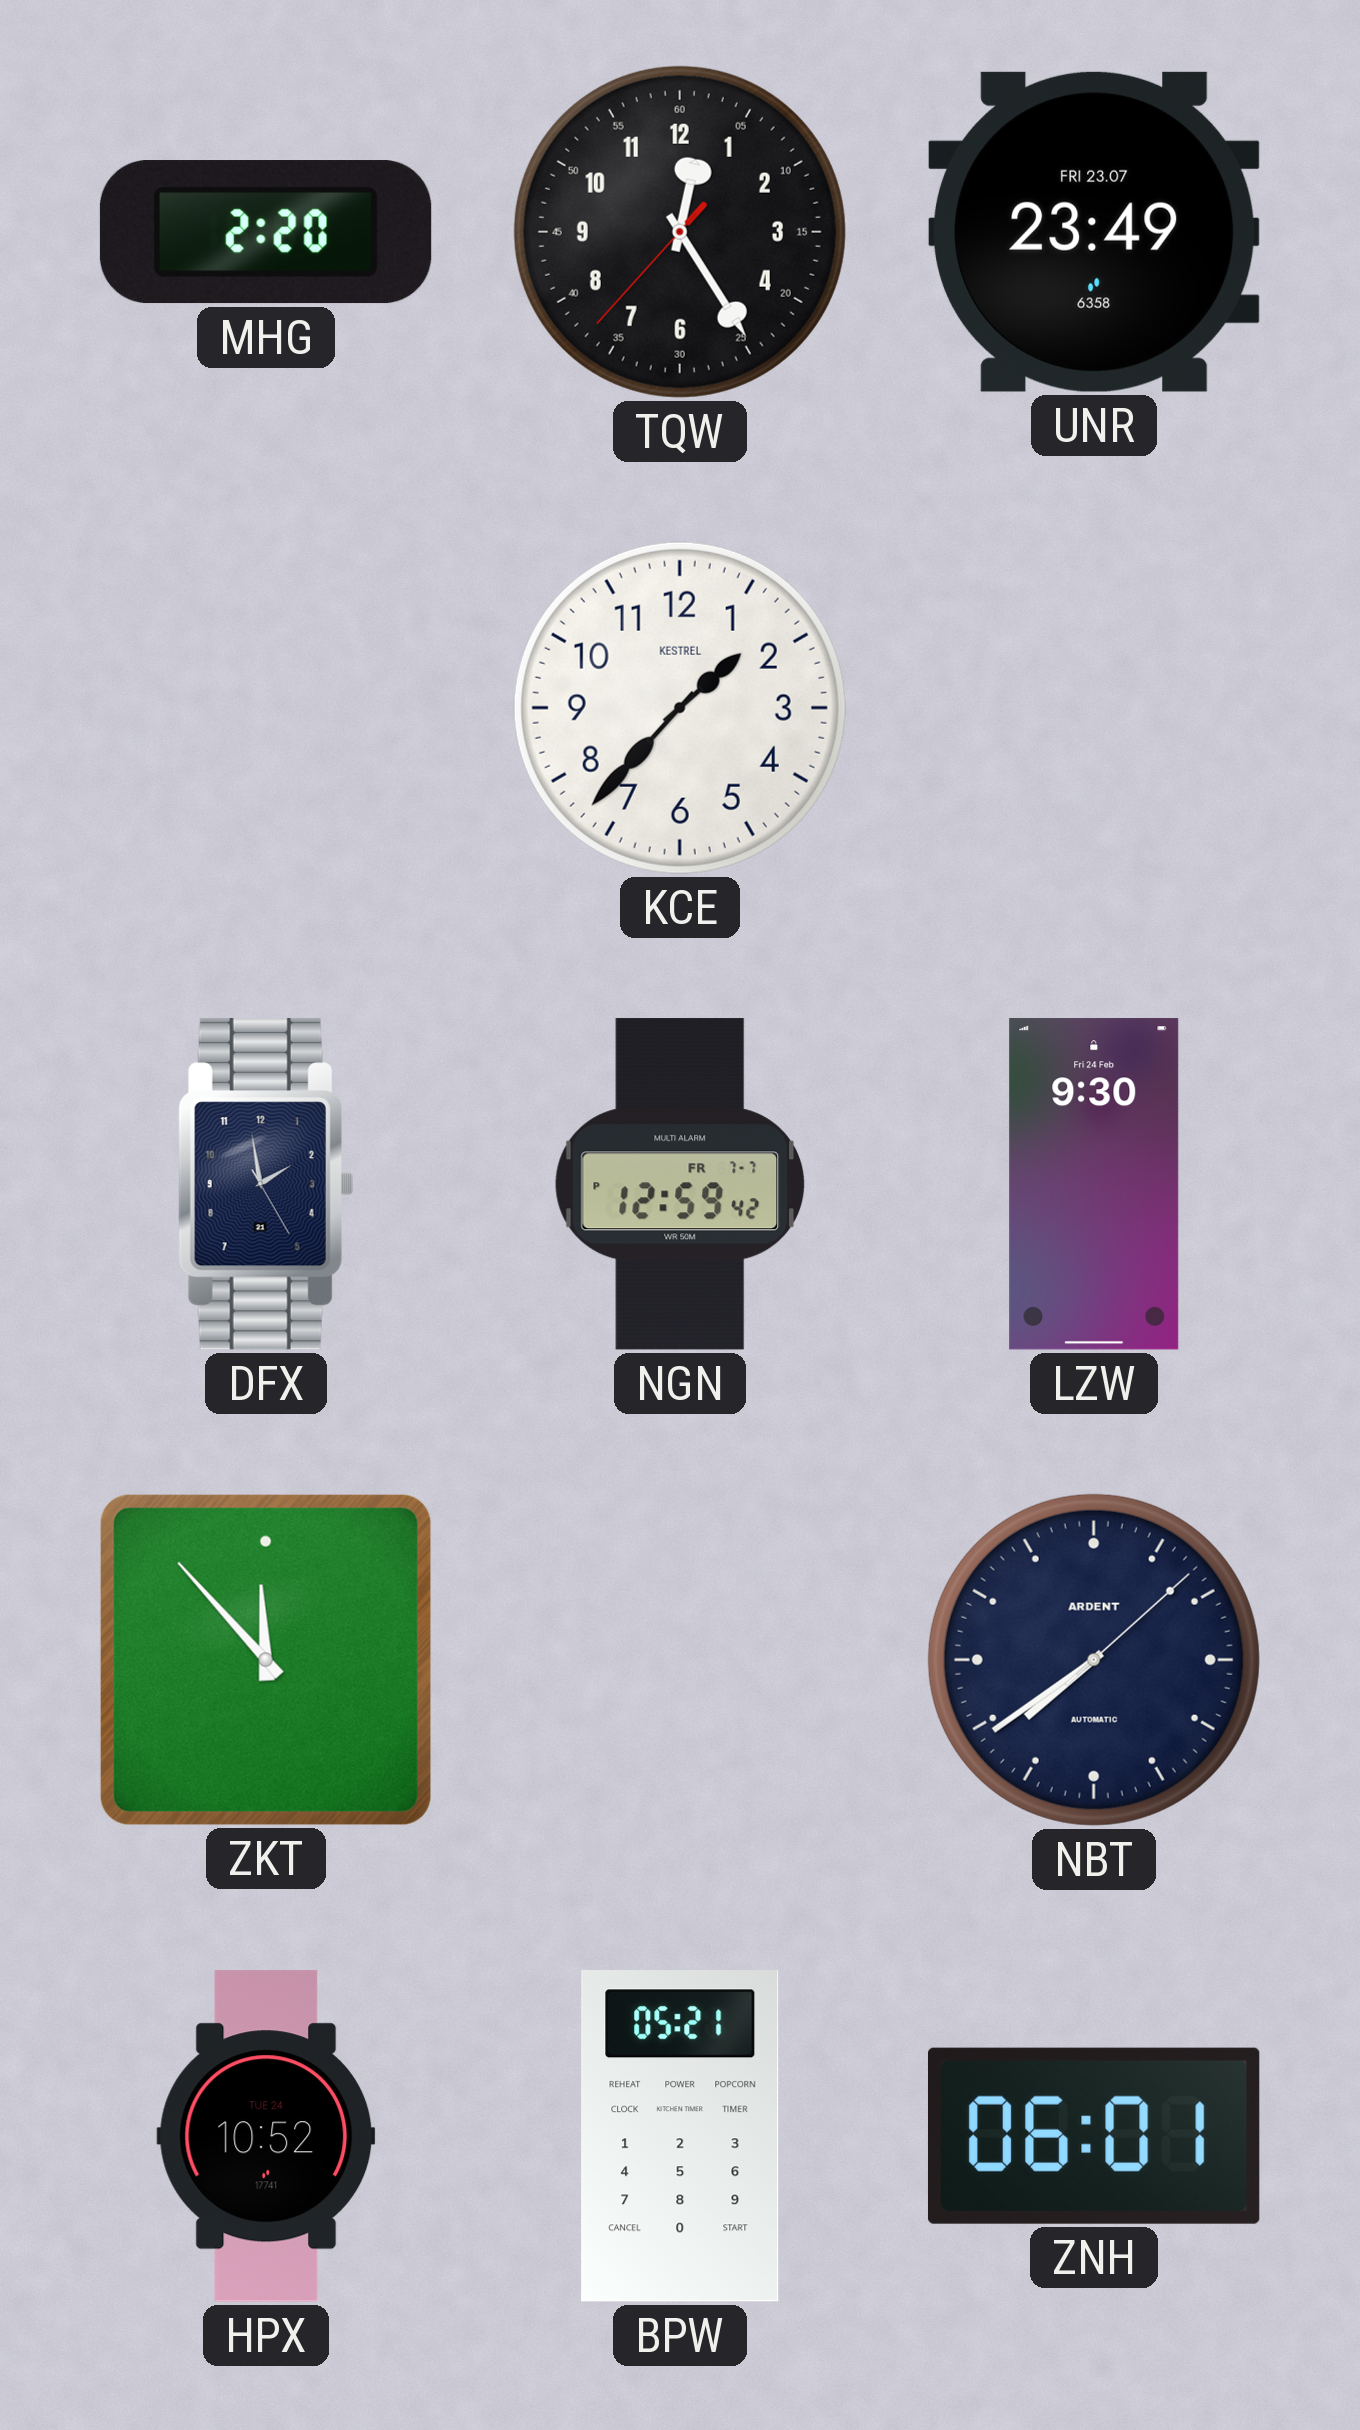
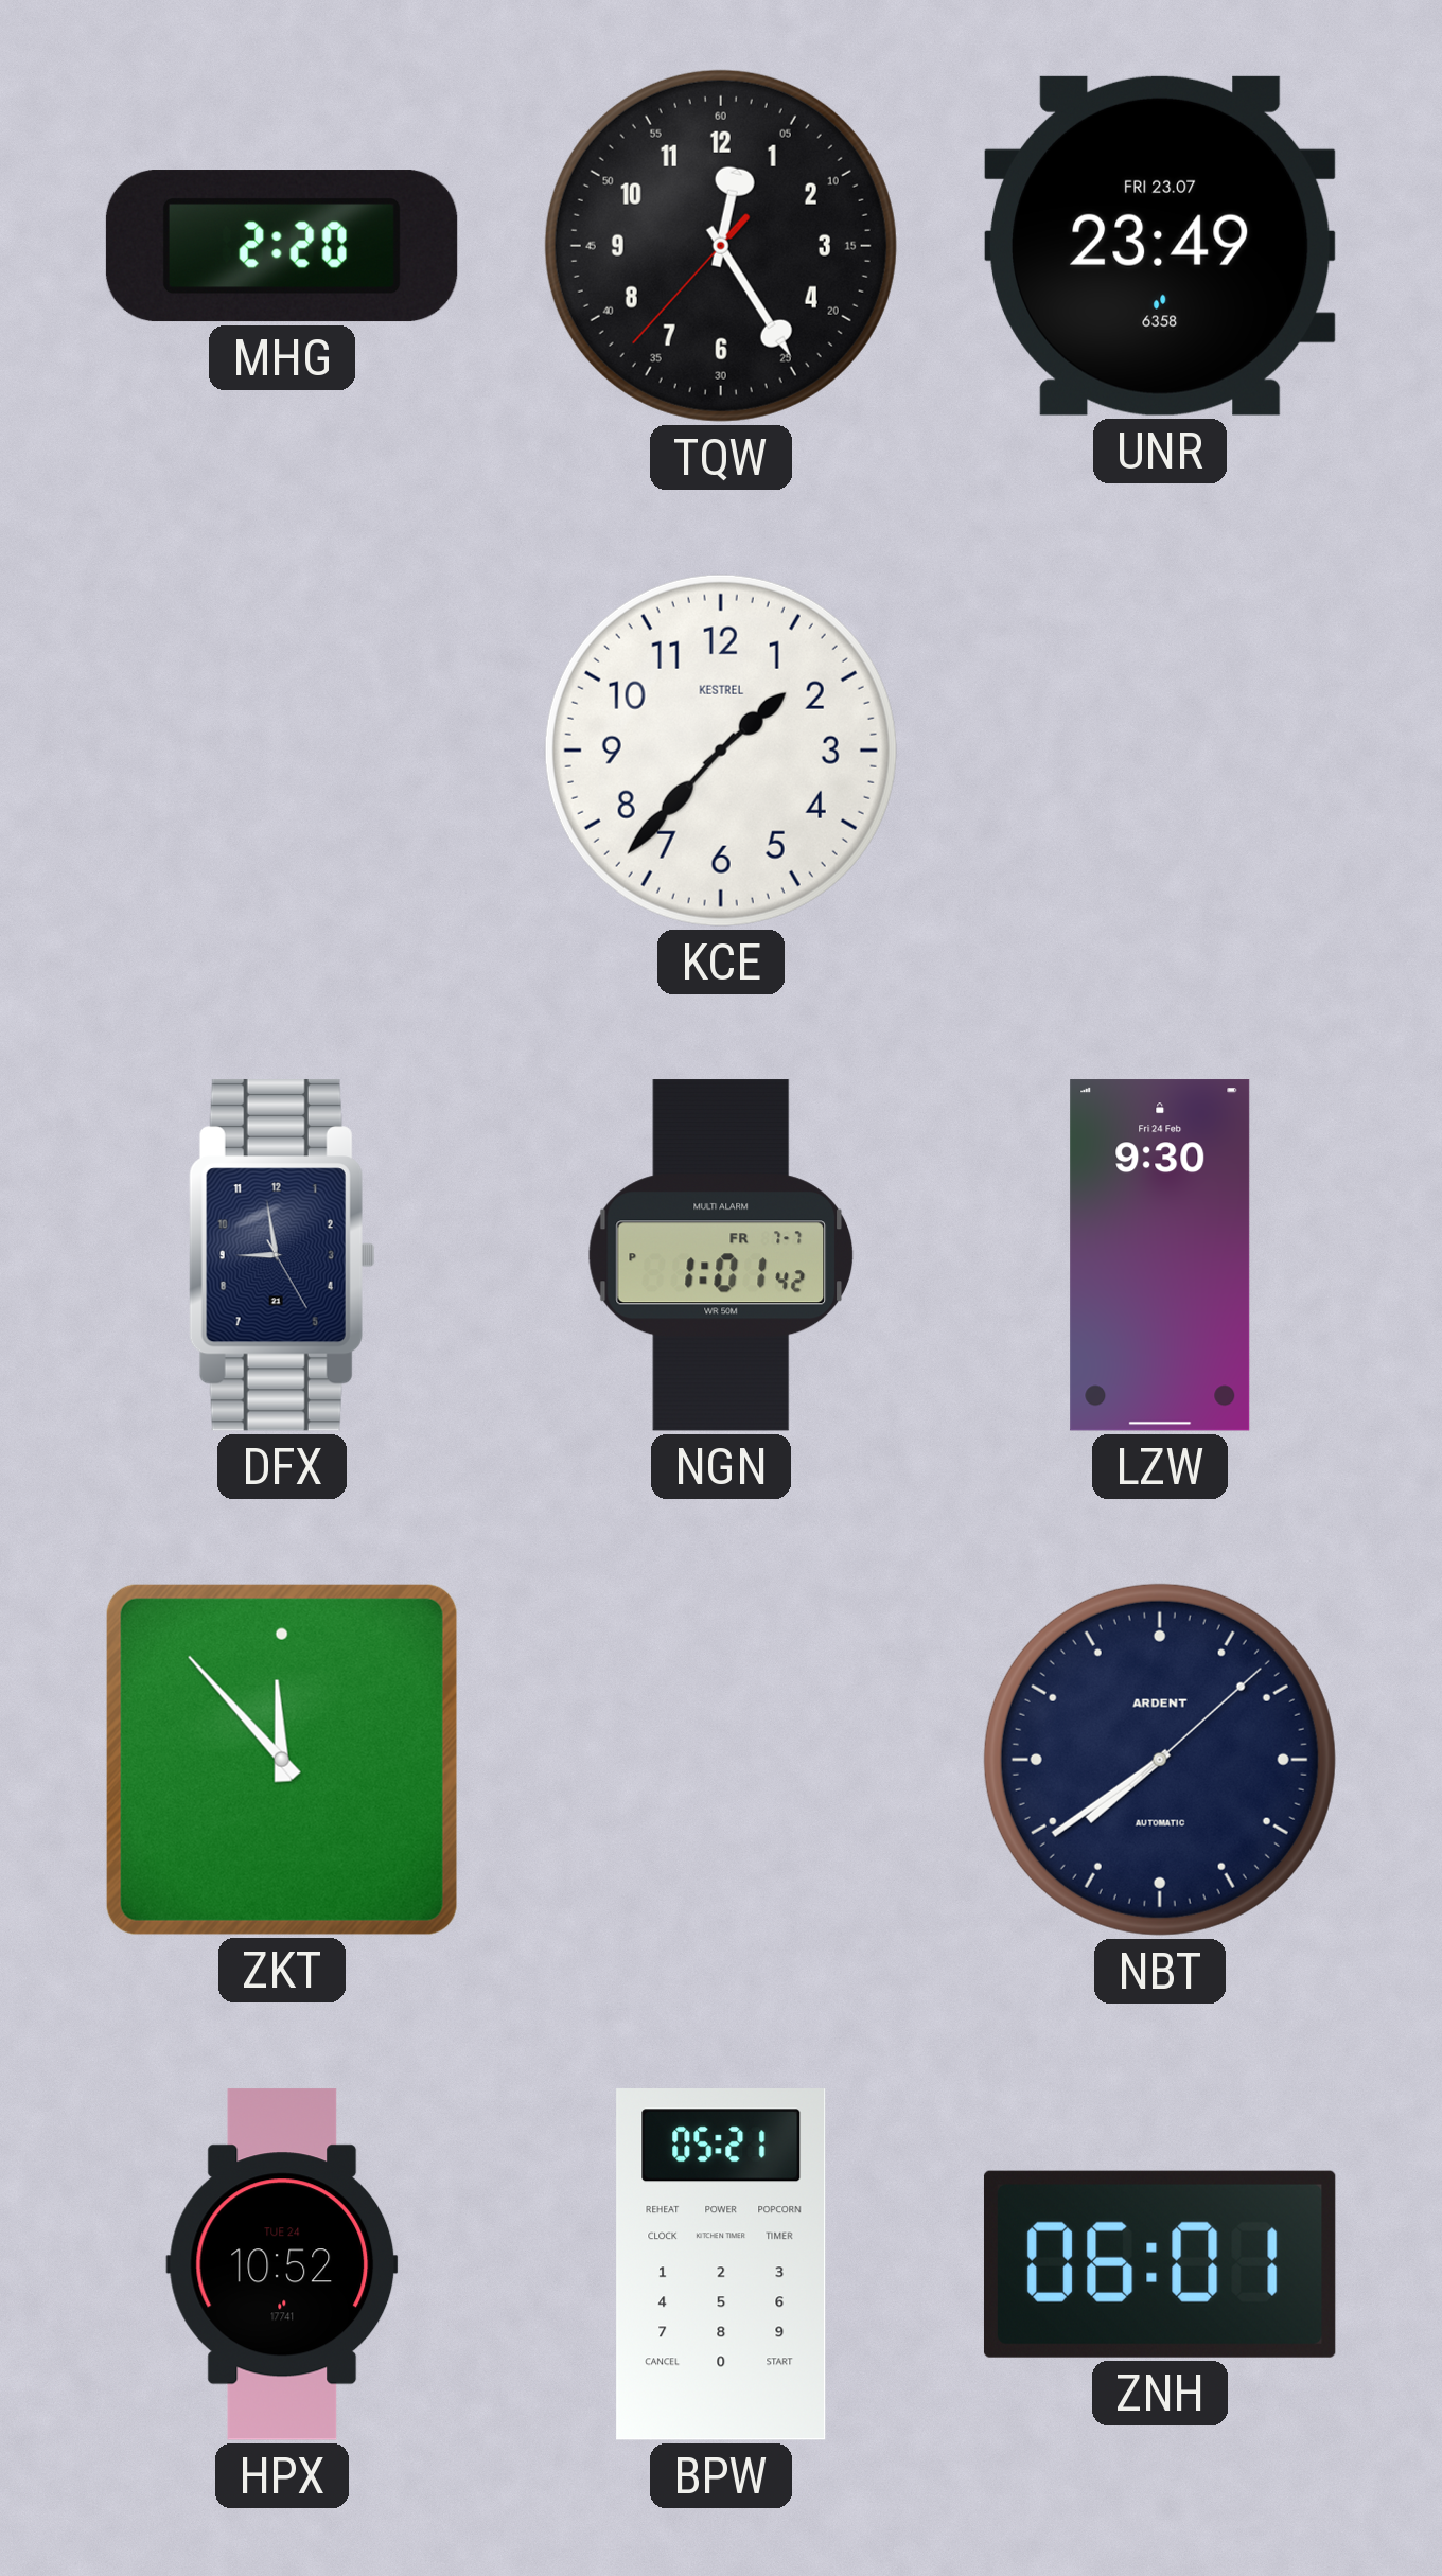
DFX: 1:58 -> 8:58 (282, 1256)
NGN: 12:59 -> 1:01 (720, 1255)
